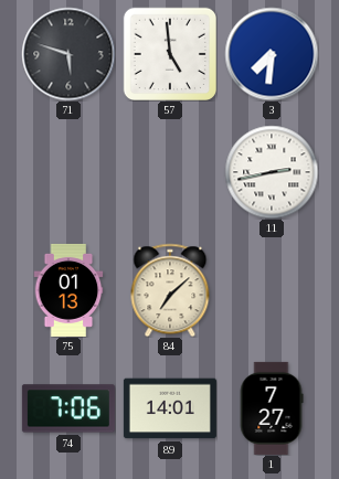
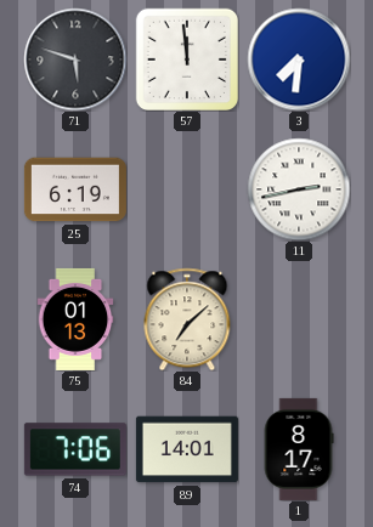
57: 4:59 -> 11:59 (186, 58)
25: none -> 6:19 (75, 189)
1: 7:27 -> 8:17 (299, 449)
